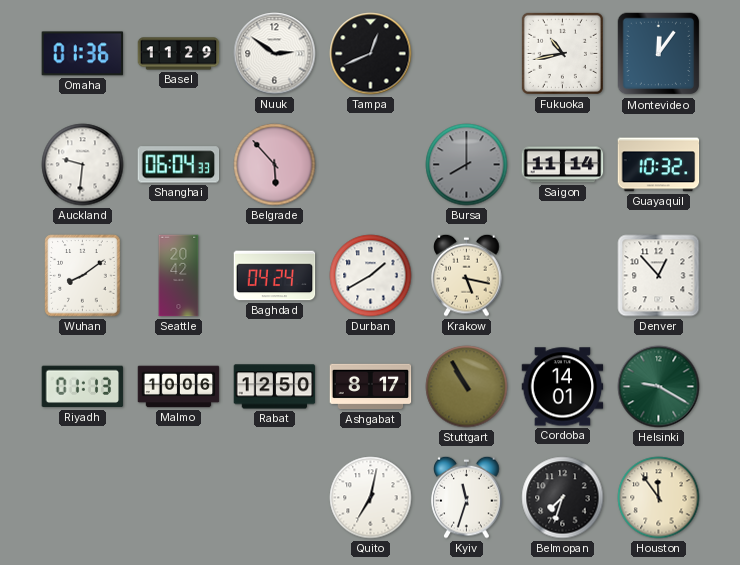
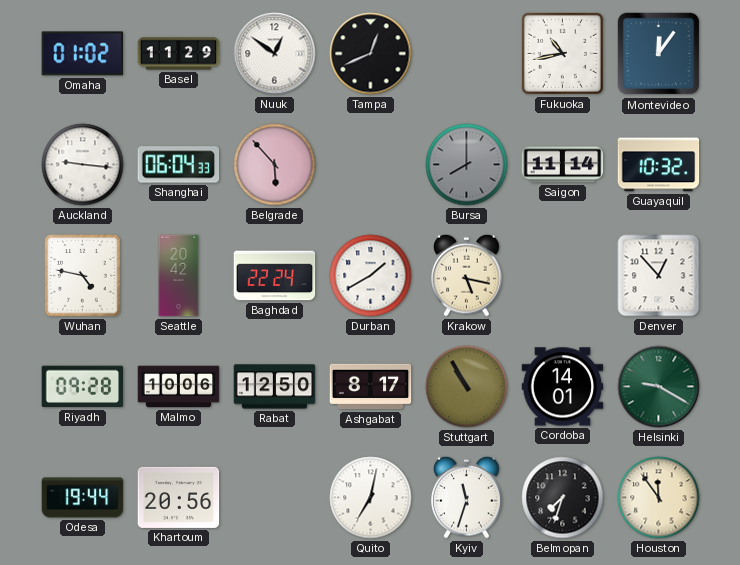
Omaha: 01:36 -> 01:02 (83, 54)
Nuuk: 2:51 -> 12:51 (275, 54)
Auckland: 9:31 -> 9:16 (83, 165)
Wuhan: 8:09 -> 4:47 (83, 276)
Baghdad: 04:24 -> 22:24 (275, 276)
Riyadh: 01:13 -> 09:28 (83, 387)
Odesa: none -> 19:44 (83, 498)
Khartoum: none -> 20:56 (179, 497)
